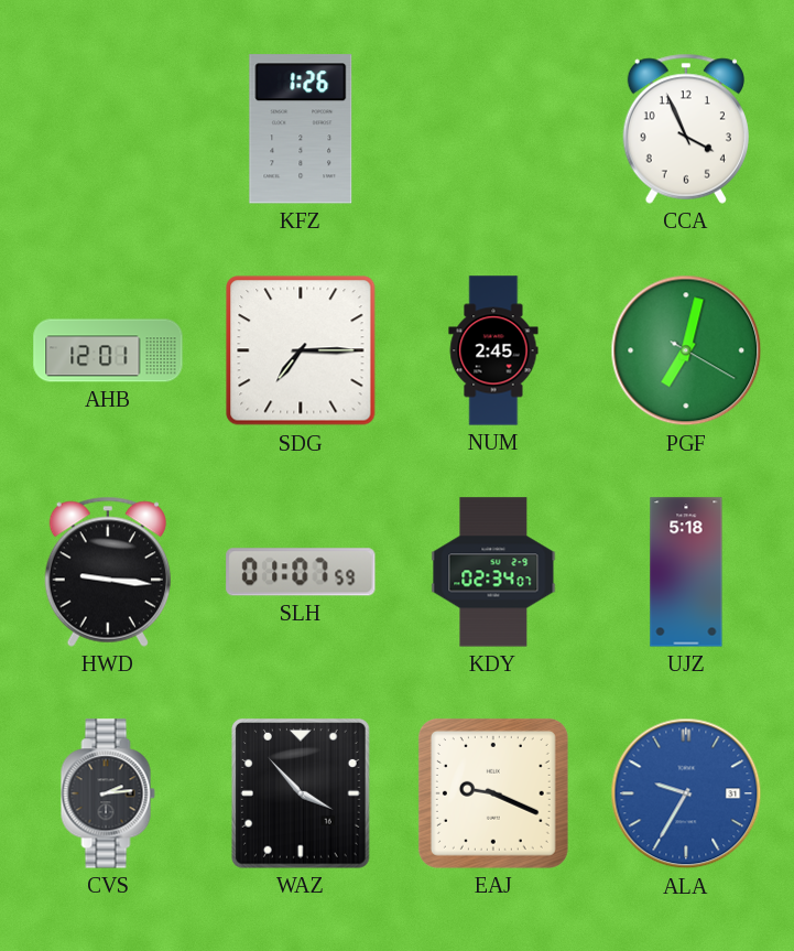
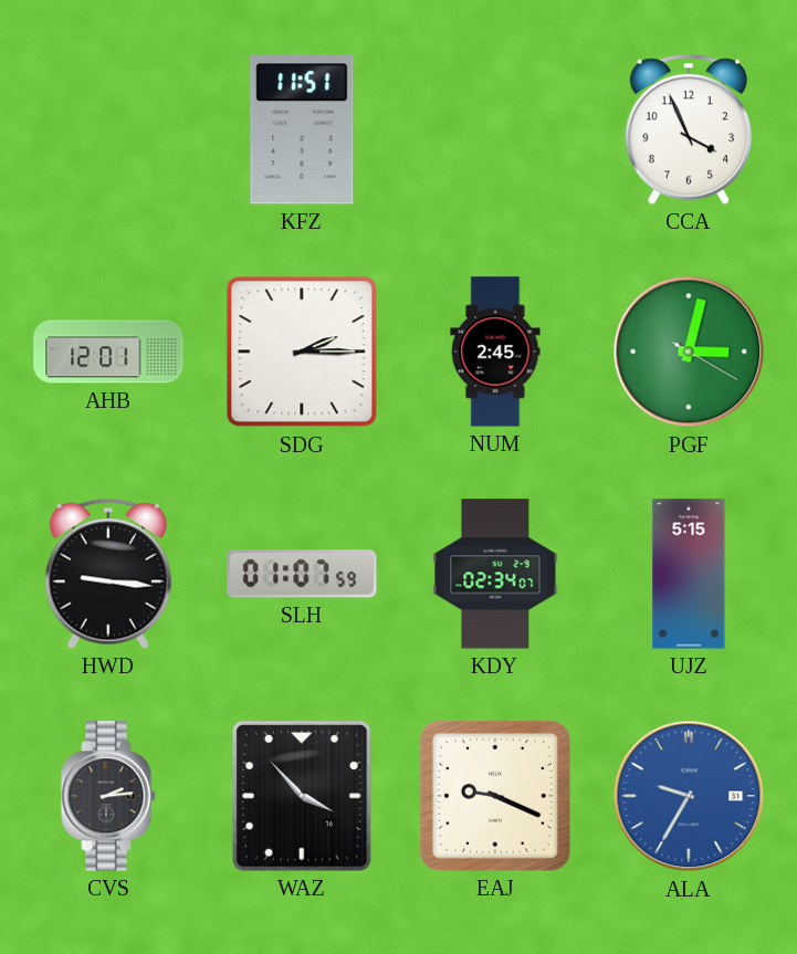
KFZ: 1:26 -> 11:51 (302, 129)
SDG: 7:15 -> 2:15 (302, 352)
PGF: 7:02 -> 3:02 (689, 352)
UJZ: 5:18 -> 5:15 (689, 574)
